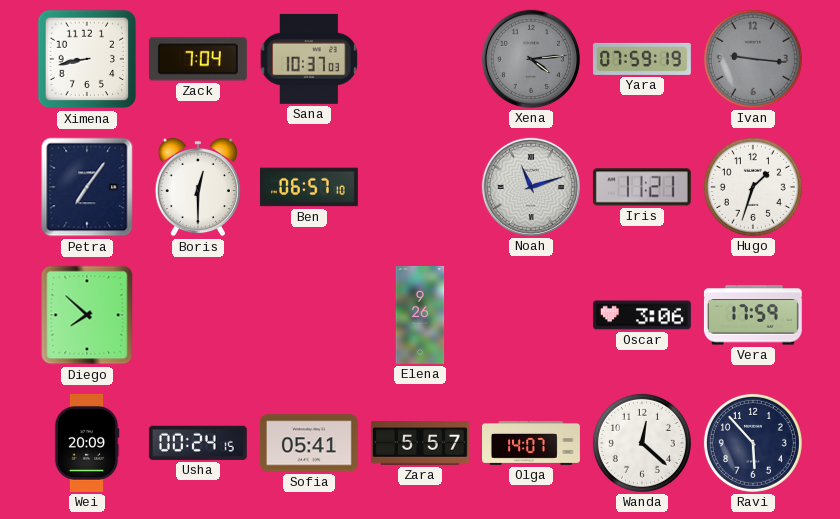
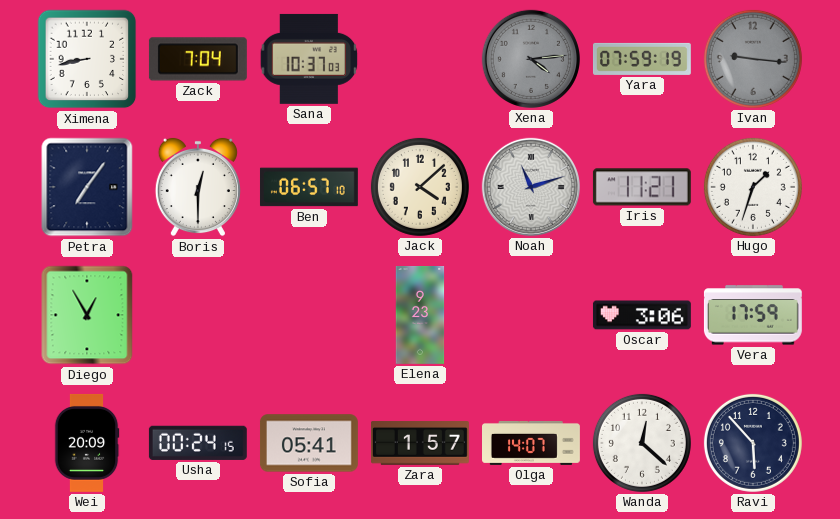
Jack: none -> 4:08 (420, 187)
Diego: 7:52 -> 12:55 (87, 315)
Elena: 9:26 -> 9:23 (420, 316)
Zara: 5:57 -> 1:57 (420, 443)
